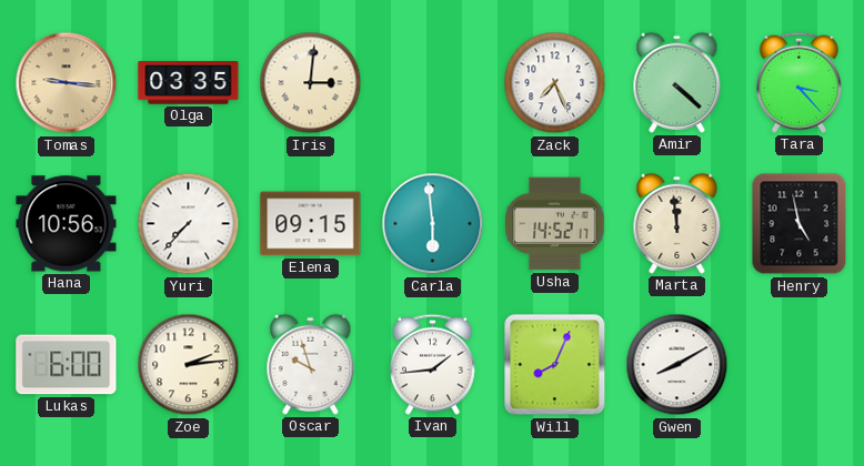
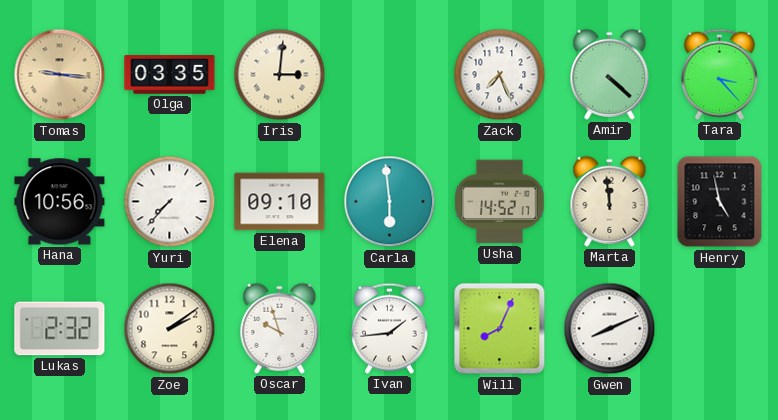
Elena: 09:15 -> 09:10 (280, 202)
Lukas: 6:00 -> 2:32 (60, 329)
Zoe: 2:14 -> 2:09 (170, 329)
Gwen: 8:10 -> 8:11 (610, 329)
